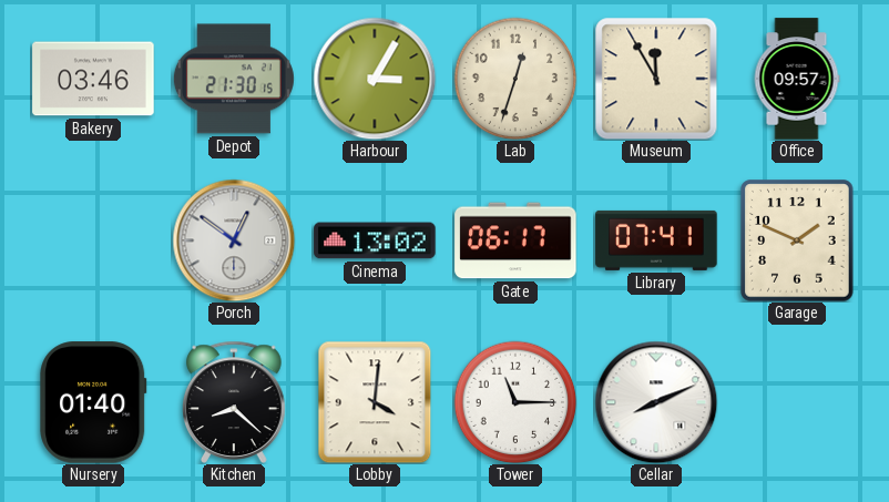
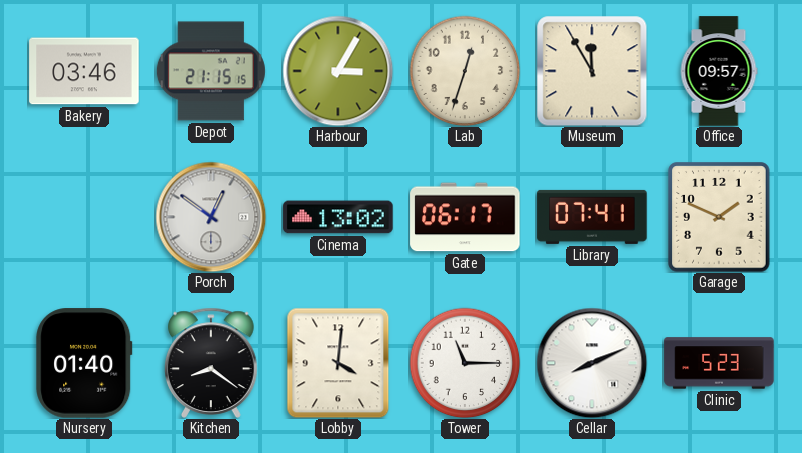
Depot: 21:30 -> 21:15 (211, 71)
Kitchen: 8:22 -> 8:21 (212, 363)
Clinic: none -> 5:23 (719, 363)
